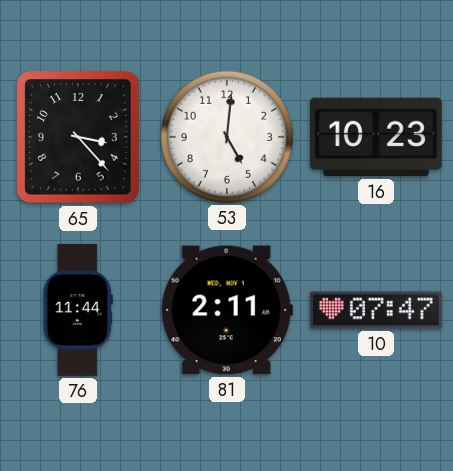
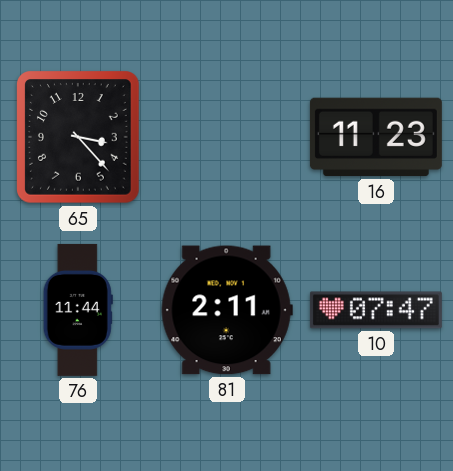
53: 5:01 -> none (227, 137)
16: 10:23 -> 11:23 (376, 137)
